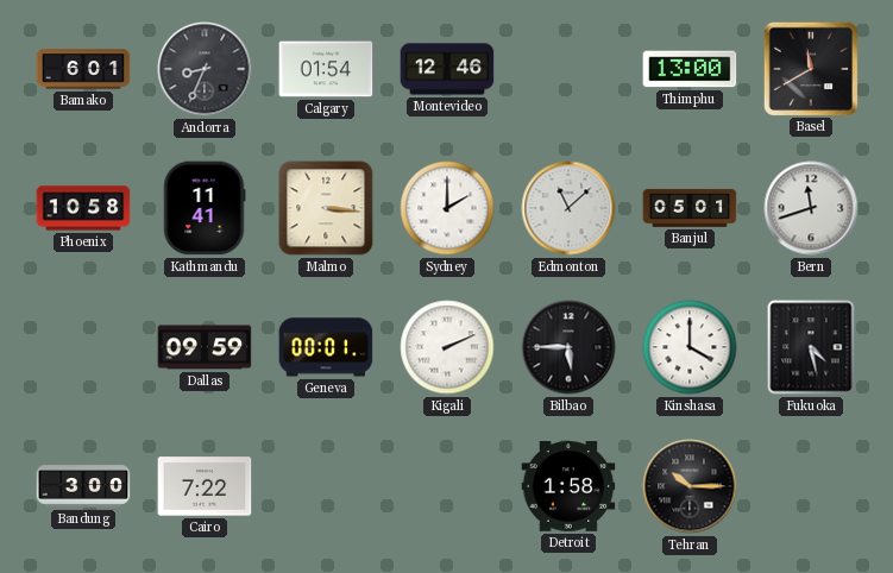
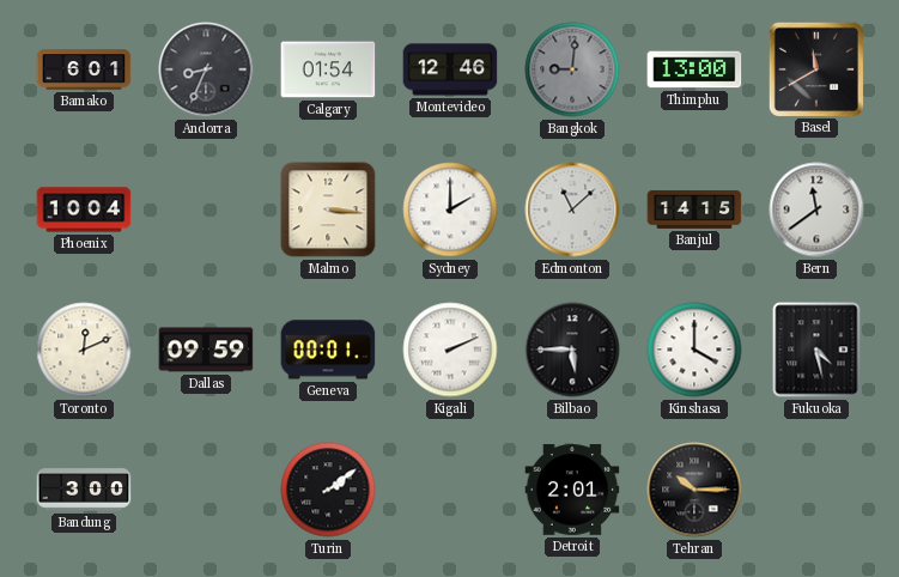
Bangkok: none -> 9:01 (572, 69)
Phoenix: 10:58 -> 10:04 (84, 209)
Kathmandu: 11:41 -> none (205, 208)
Banjul: 05:01 -> 14:15 (694, 209)
Bern: 11:42 -> 11:39 (816, 209)
Toronto: none -> 12:11 (84, 350)
Cairo: 7:22 -> none (205, 486)
Turin: none -> 2:09 (328, 490)
Detroit: 1:58 -> 2:01 (572, 490)
